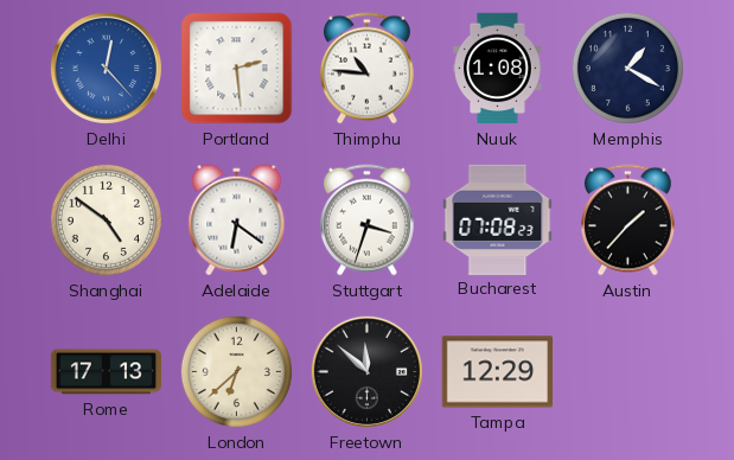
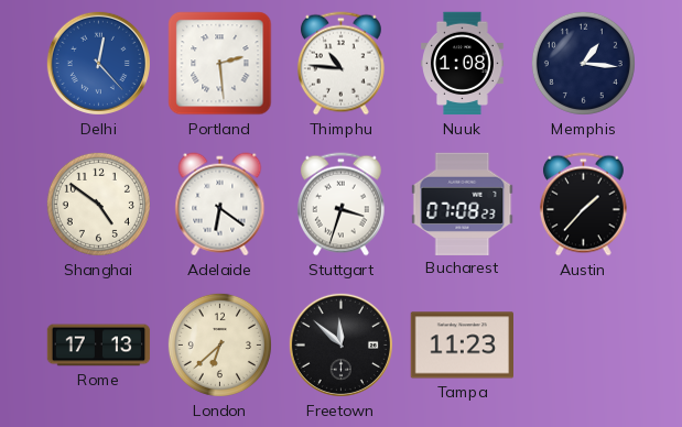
Memphis: 1:20 -> 1:16 (583, 63)
Tampa: 12:29 -> 11:23 (462, 346)
